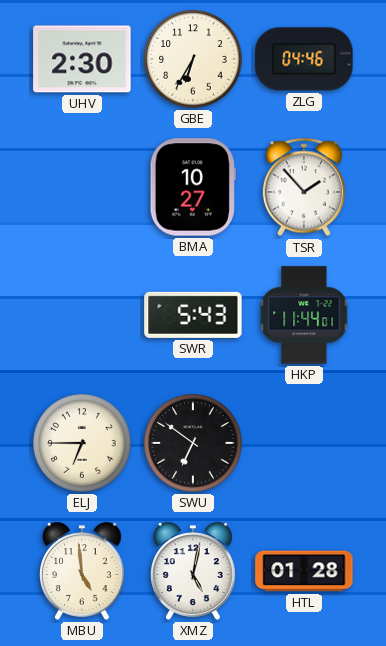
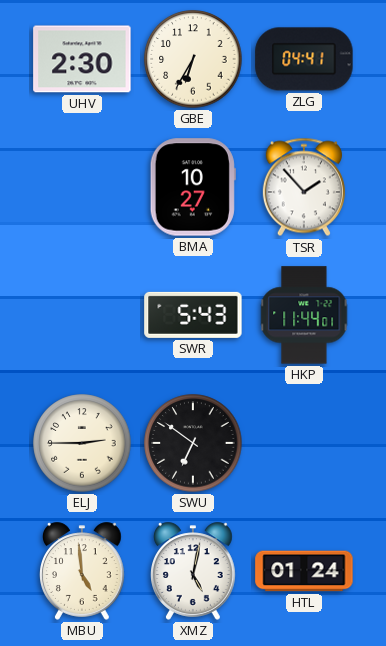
ZLG: 04:46 -> 04:41 (304, 59)
ELJ: 6:45 -> 2:45 (82, 443)
HTL: 01:28 -> 01:24 (304, 571)
